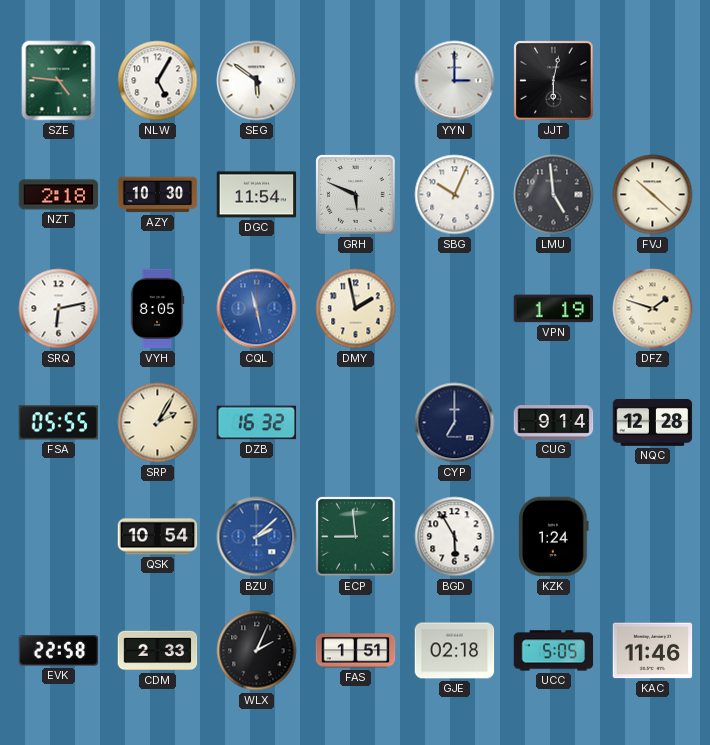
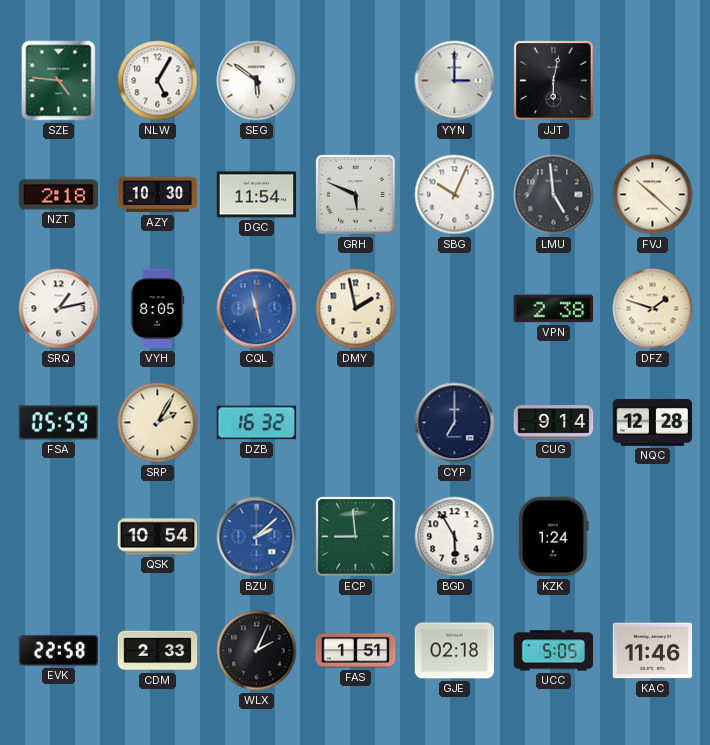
SRQ: 6:13 -> 1:13 (59, 309)
VPN: 1:19 -> 2:38 (554, 309)
FSA: 05:55 -> 05:59 (59, 423)
